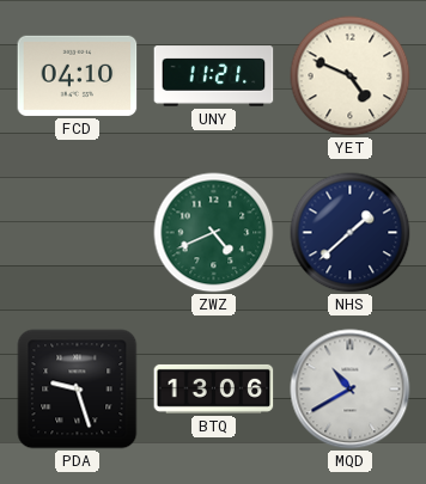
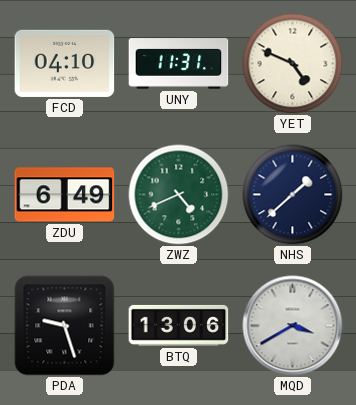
UNY: 11:21 -> 11:31 (179, 64)
ZDU: none -> 6:49 (65, 195)
MQD: 10:40 -> 3:40 (293, 326)
